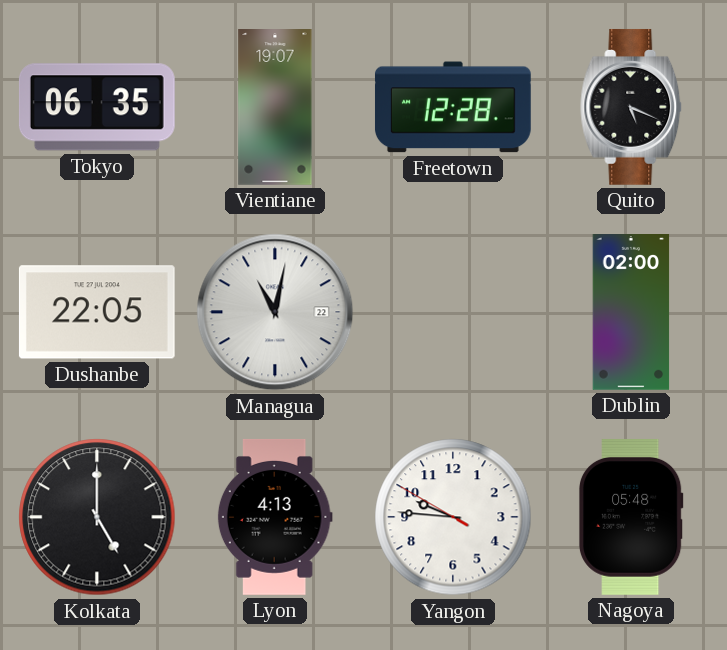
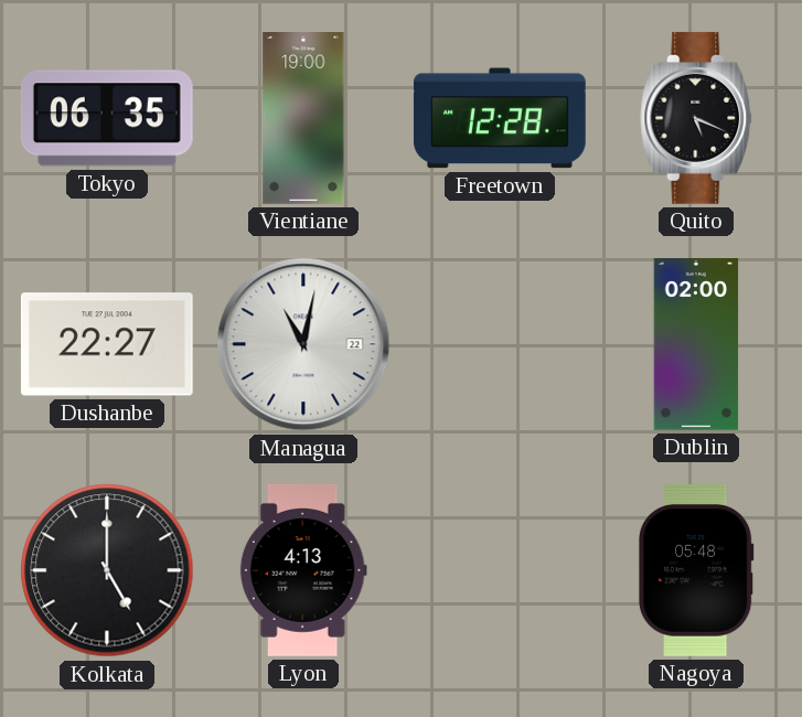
Vientiane: 19:07 -> 19:00 (303, 119)
Dushanbe: 22:05 -> 22:27 (107, 344)
Yangon: 9:45 -> none (453, 517)
